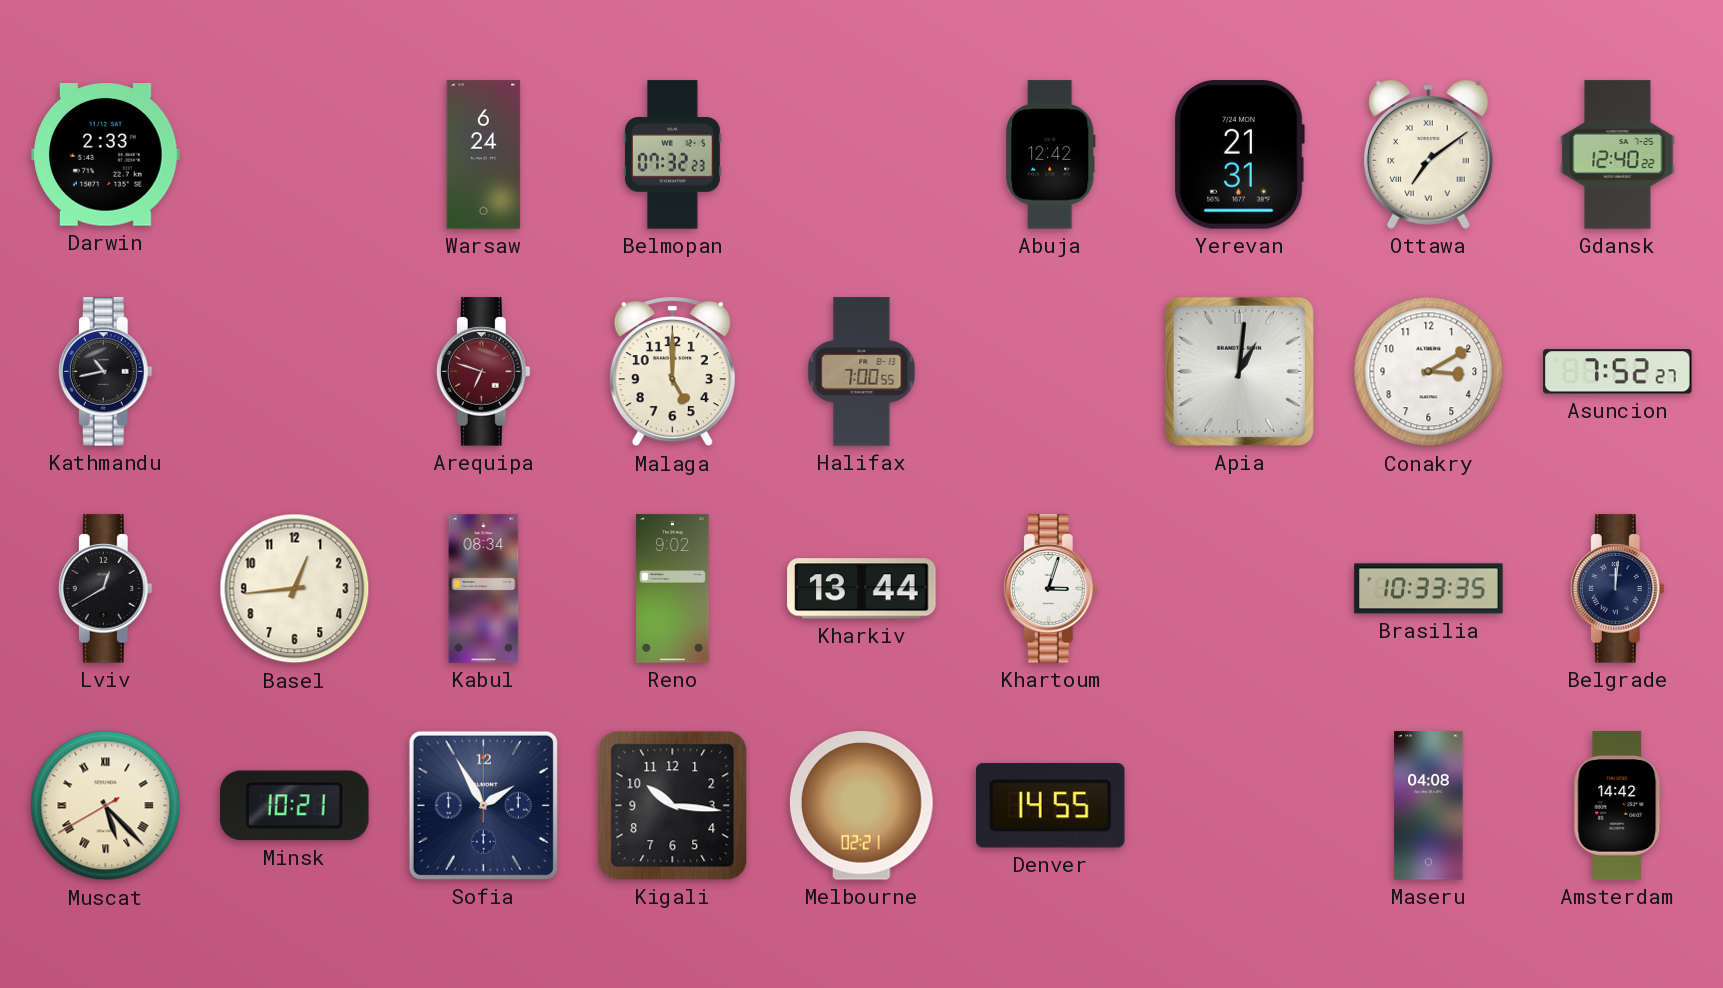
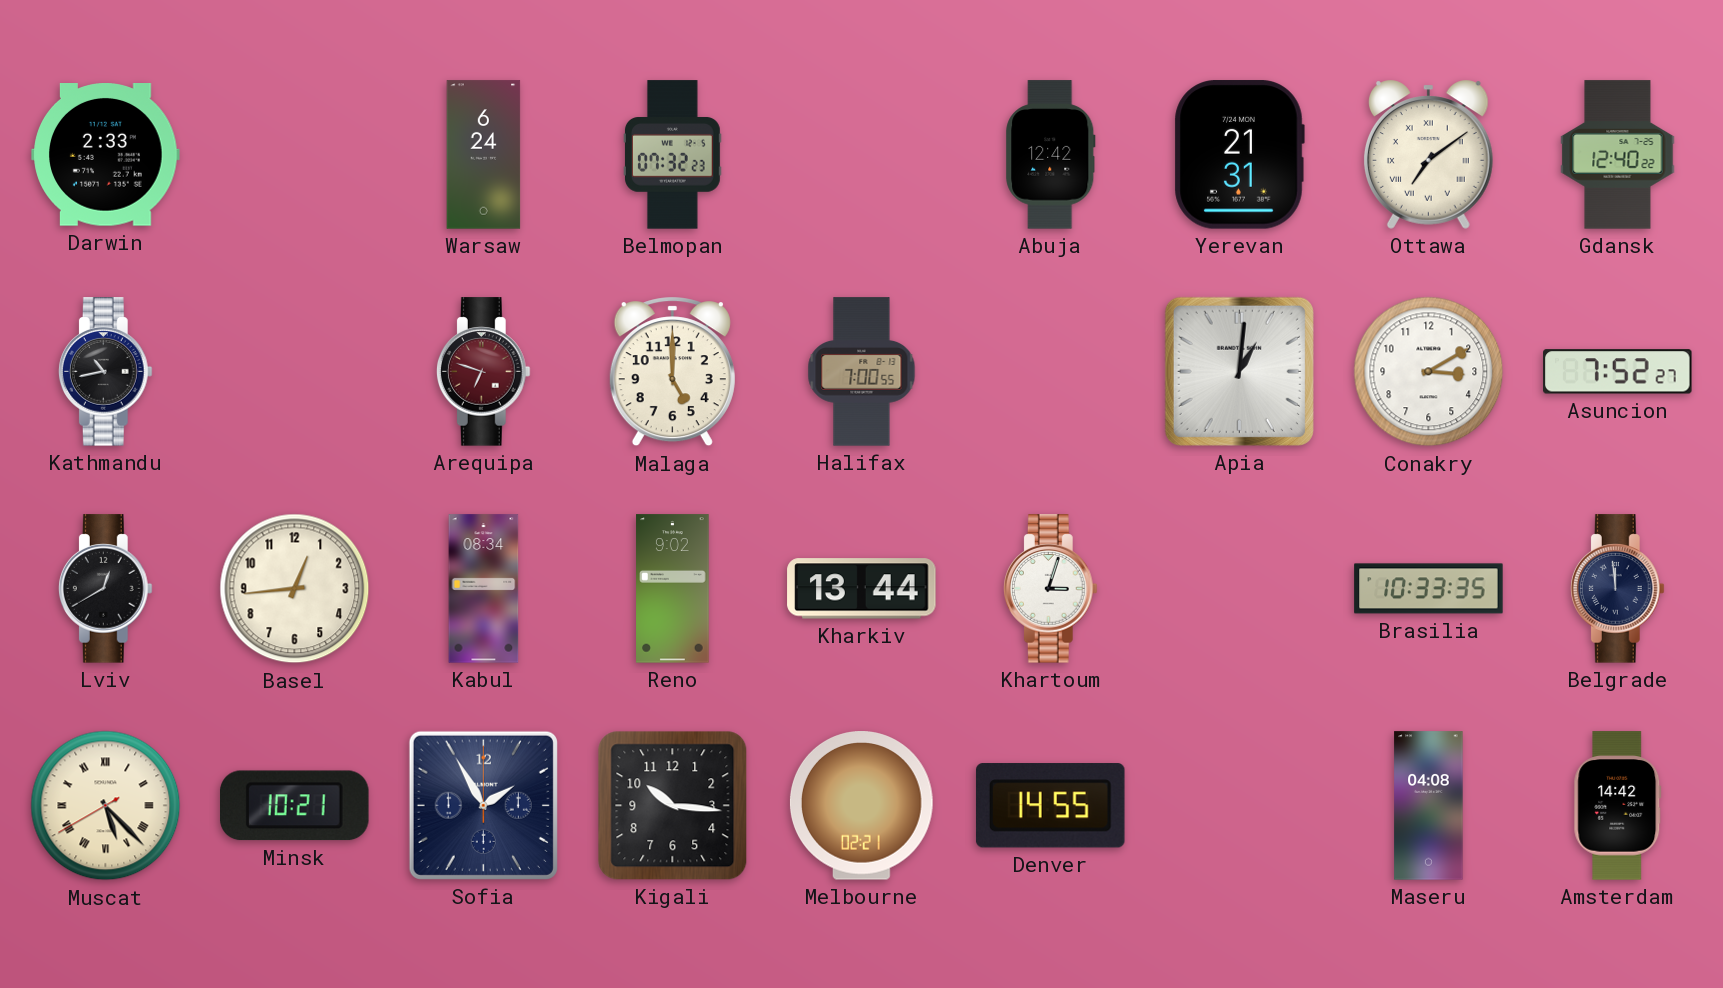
Belgrade: 12:01 -> 11:59 (1617, 589)
